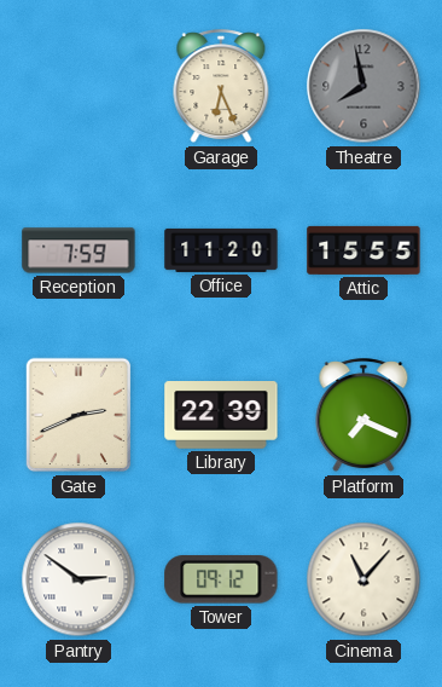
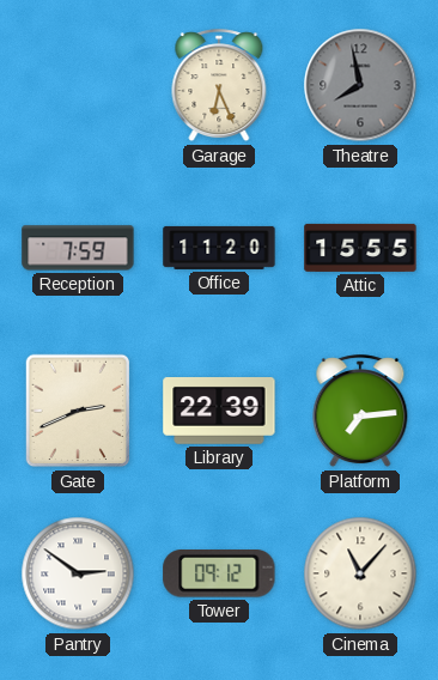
Platform: 7:19 -> 7:14 (360, 412)
